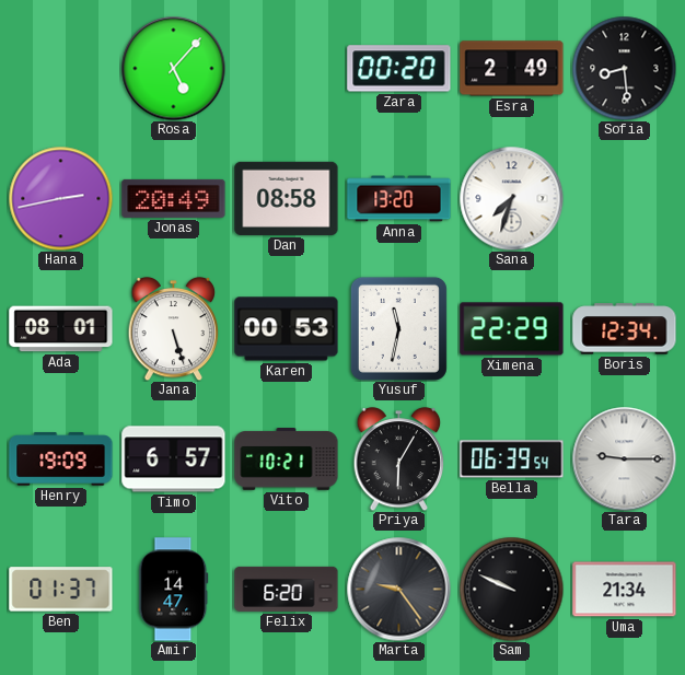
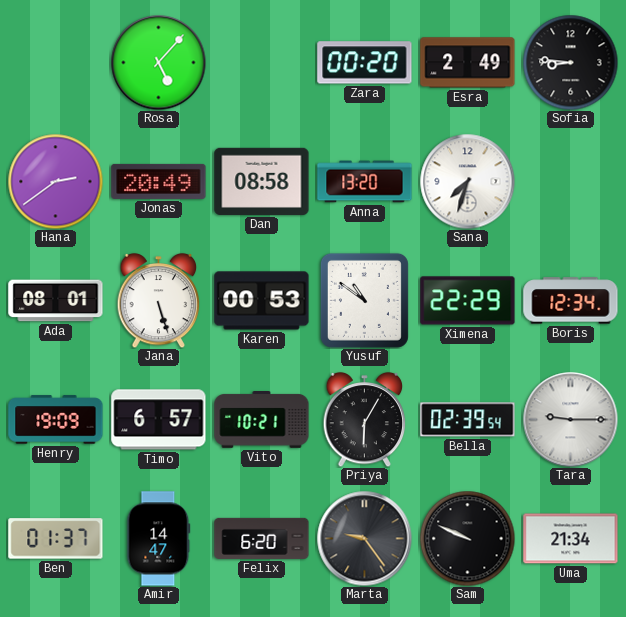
Sofia: 8:29 -> 8:46 (570, 62)
Hana: 2:43 -> 2:39 (55, 181)
Yusuf: 11:32 -> 10:51 (364, 300)
Bella: 06:39 -> 02:39 (468, 420)
